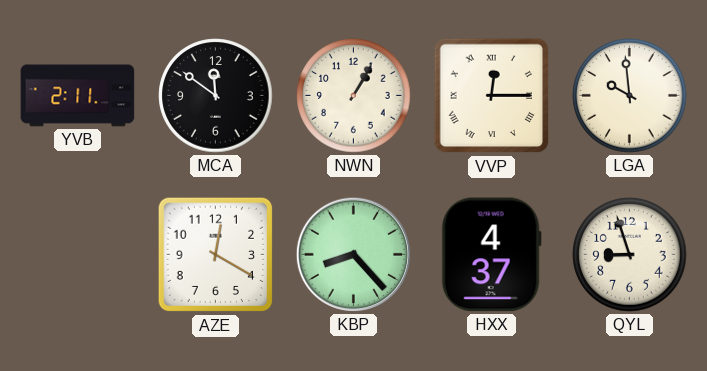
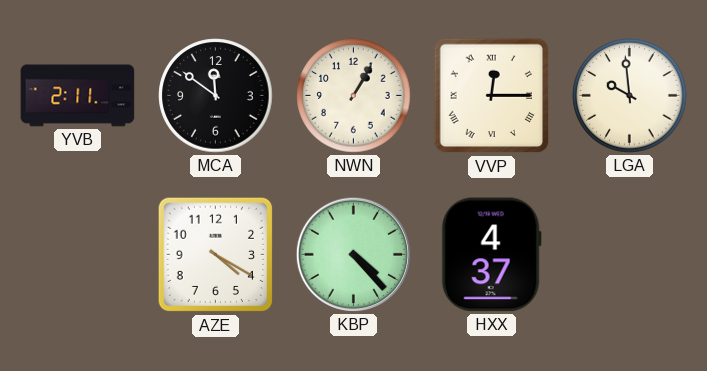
AZE: 12:20 -> 4:20 (216, 255)
KBP: 8:23 -> 4:23 (353, 254)
QYL: 8:57 -> none (630, 255)
